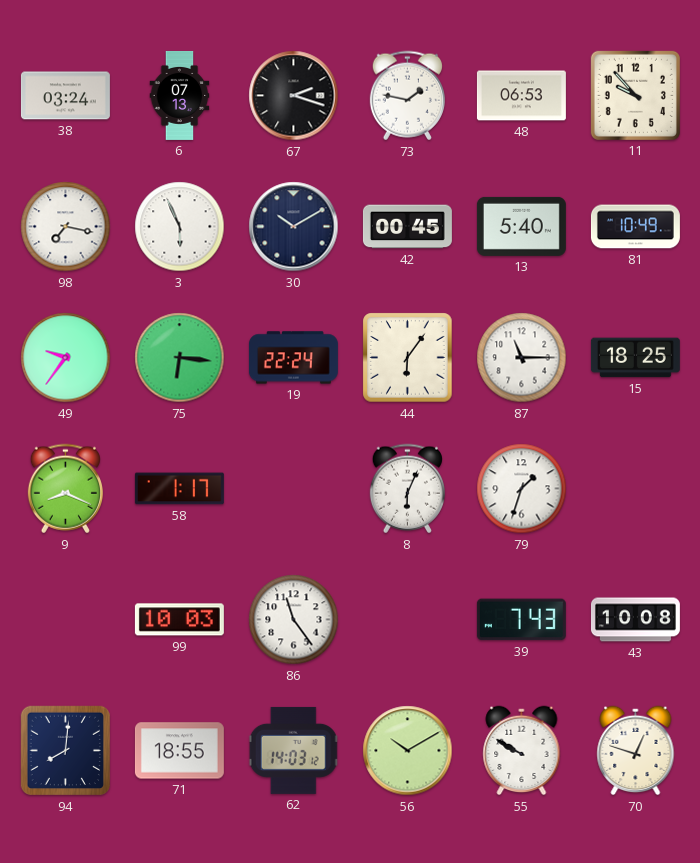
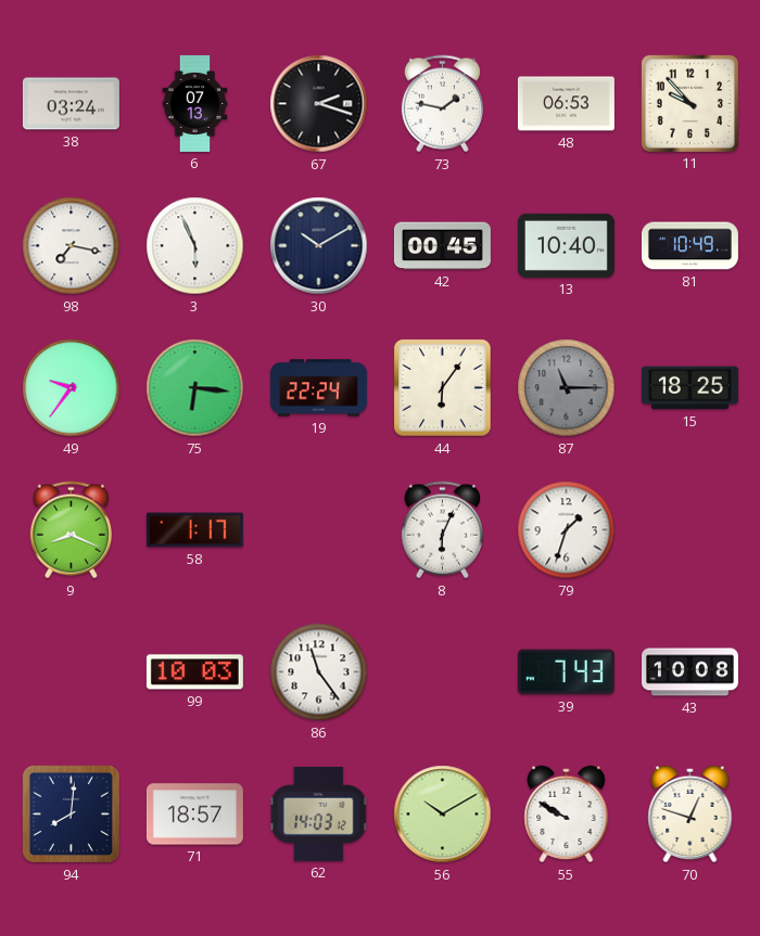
13: 5:40 -> 10:40 (566, 245)
87 dial: white -> grey (567, 388)
71: 18:55 -> 18:57 (194, 815)
